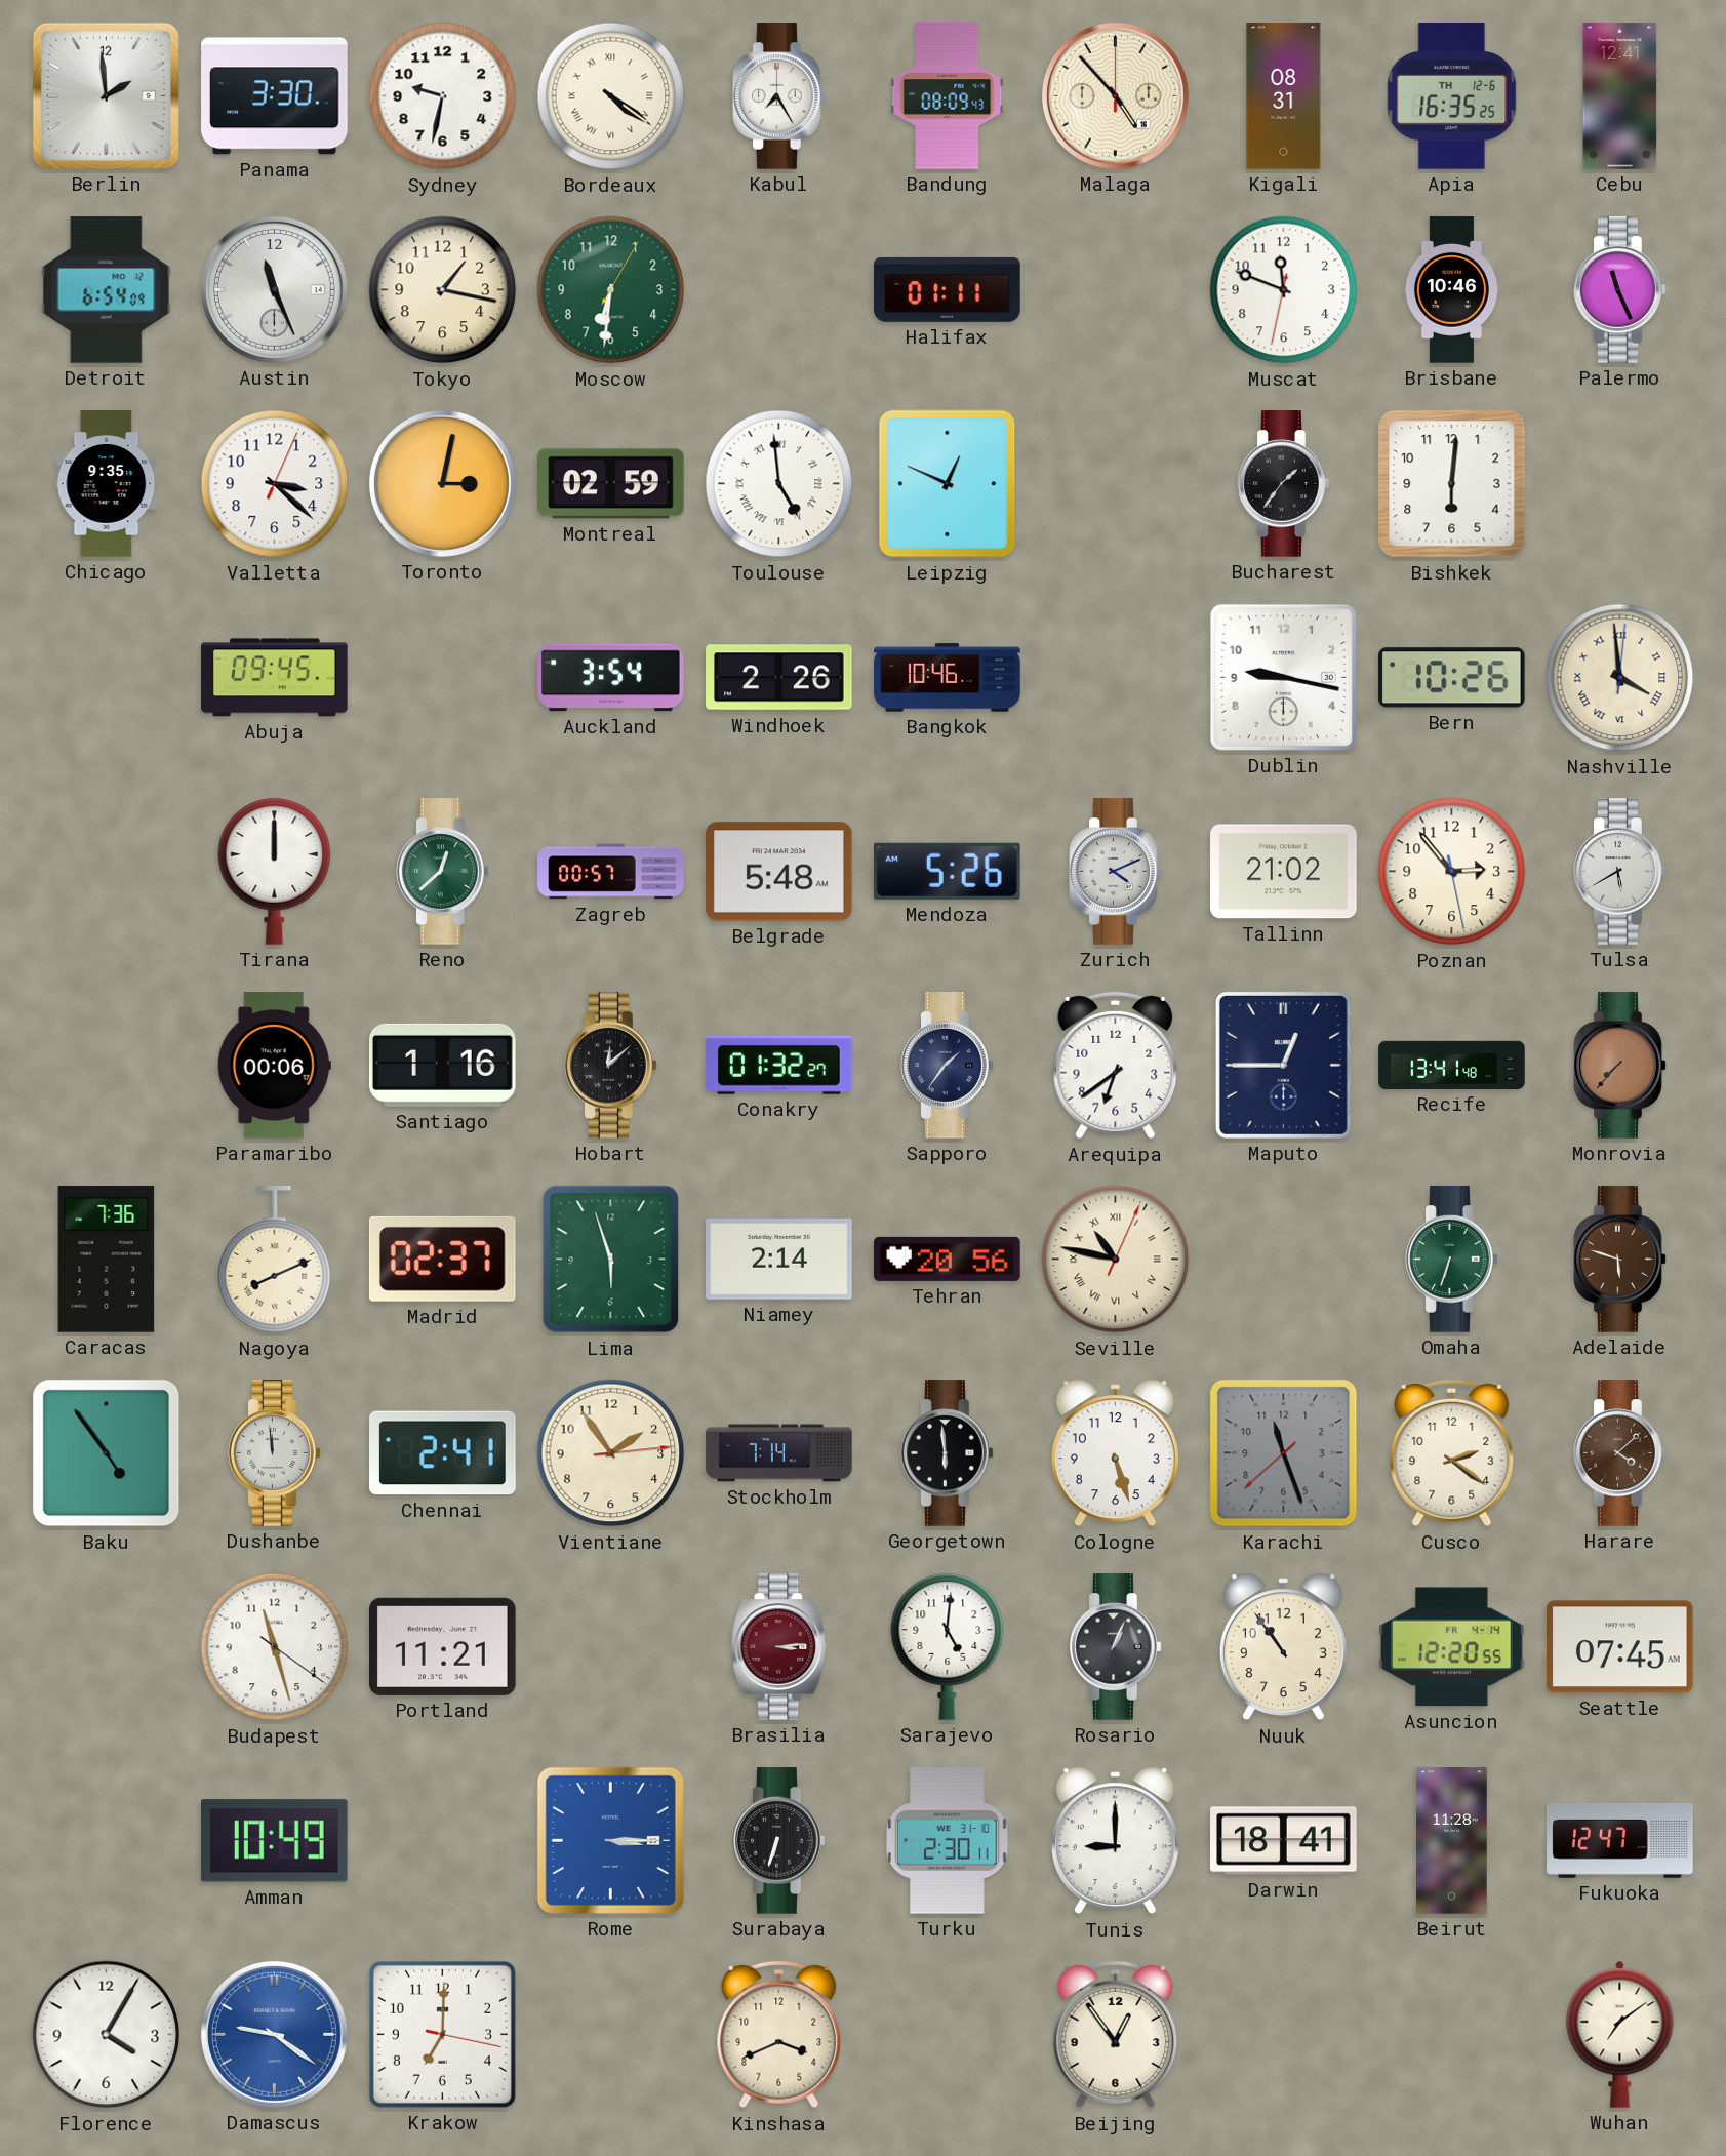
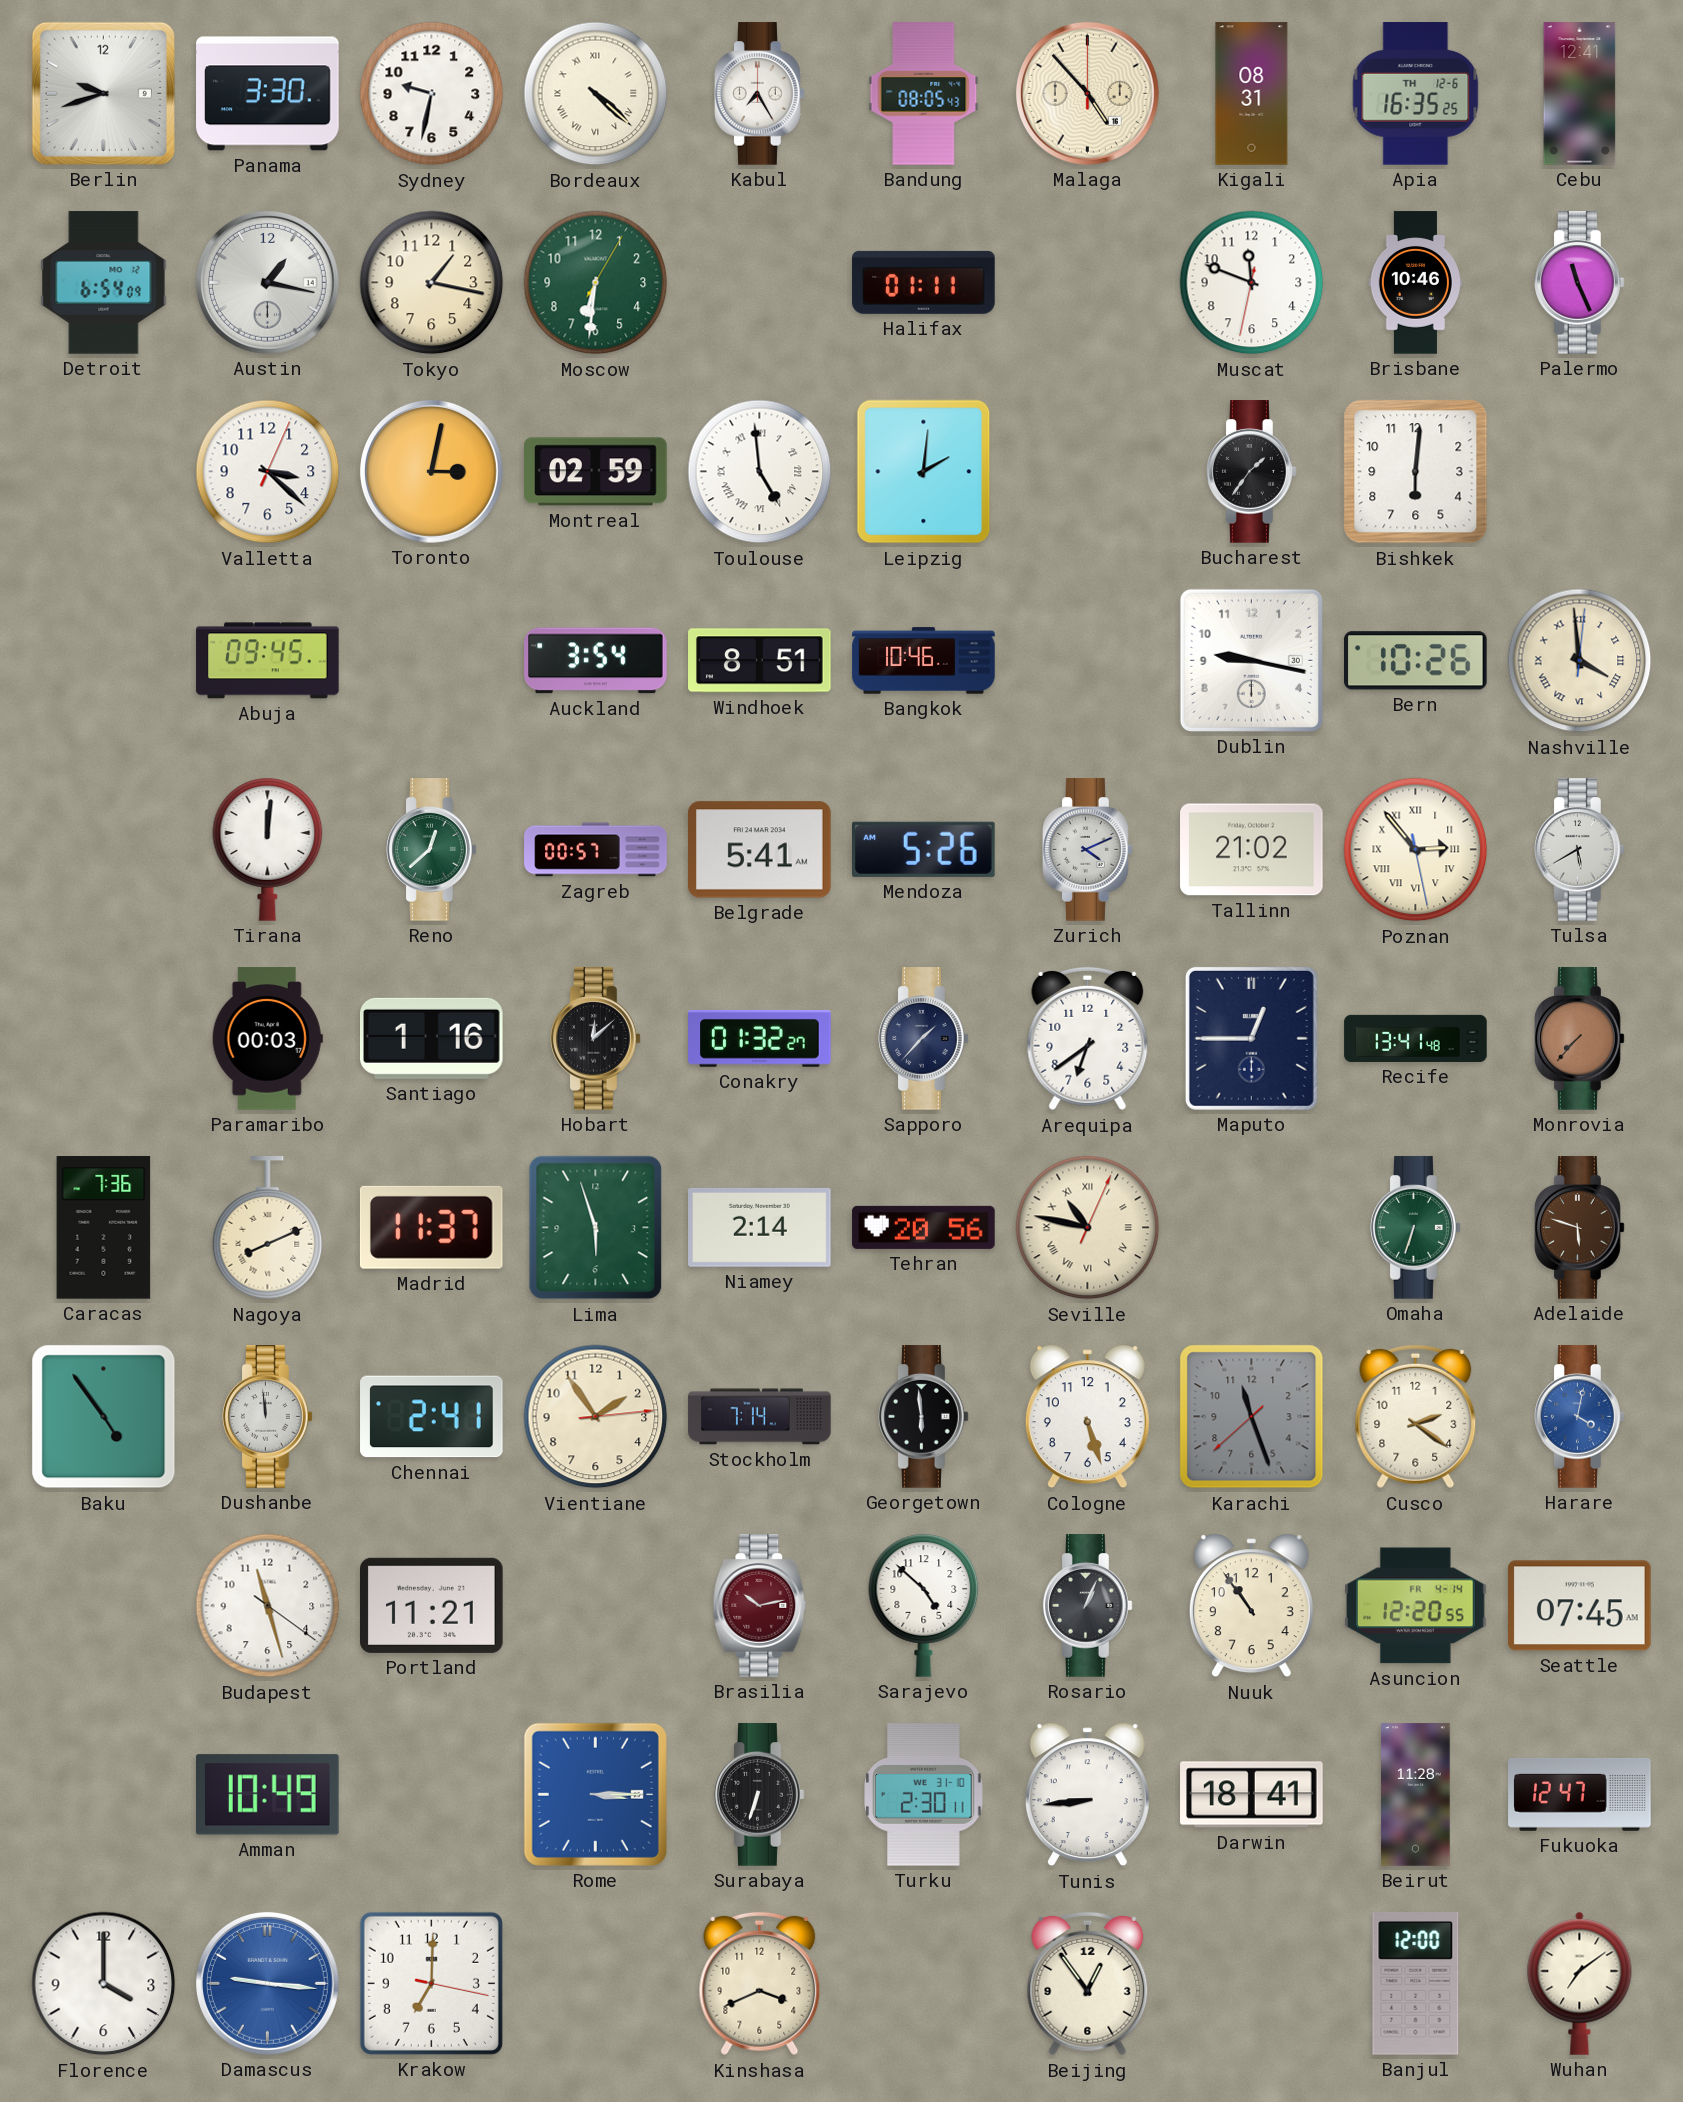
Berlin: 1:59 -> 9:42 (103, 93)
Bordeaux: 4:21 -> 4:22 (596, 94)
Bandung: 08:09 -> 08:05 (924, 94)
Austin: 11:26 -> 1:17 (267, 282)
Chicago: 9:35 -> none (107, 484)
Leipzig: 12:49 -> 2:01 (924, 472)
Windhoek: 2:26 -> 8:51 (760, 661)
Tirana: 12:00 -> 12:01 (268, 849)
Belgrade: 5:48 -> 5:41 (760, 850)
Poznan numerals: Arabic -> Roman (1416, 850)
Paramaribo: 00:06 -> 00:03 (267, 1039)
Sapporo: 1:36 -> 1:37 (924, 1039)
Madrid: 02:37 -> 11:37 (431, 1227)
Harare: 4:08 -> 4:02 (1580, 1417)
Harare dial: brown -> blue (1580, 1417)
Brasilia: 3:14 -> 10:13 (760, 1606)
Sarajevo: 5:01 -> 4:52 (924, 1605)
Tunis: 9:00 -> 8:44 (1087, 1795)
Florence: 4:05 -> 4:00 (104, 1984)
Damascus: 9:21 -> 9:16 (267, 1983)
Banjul: none -> 12:00 (1416, 1984)
